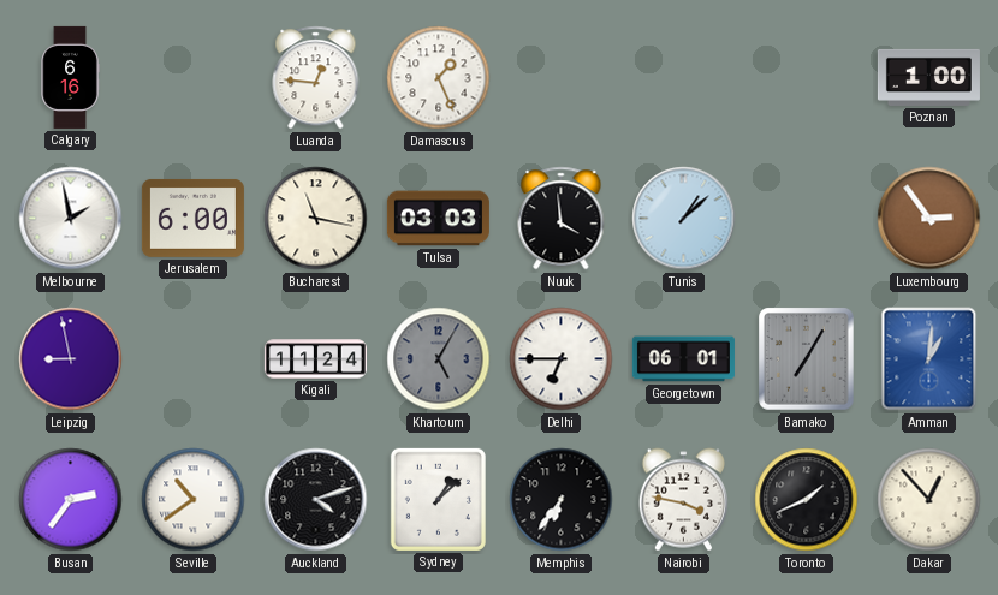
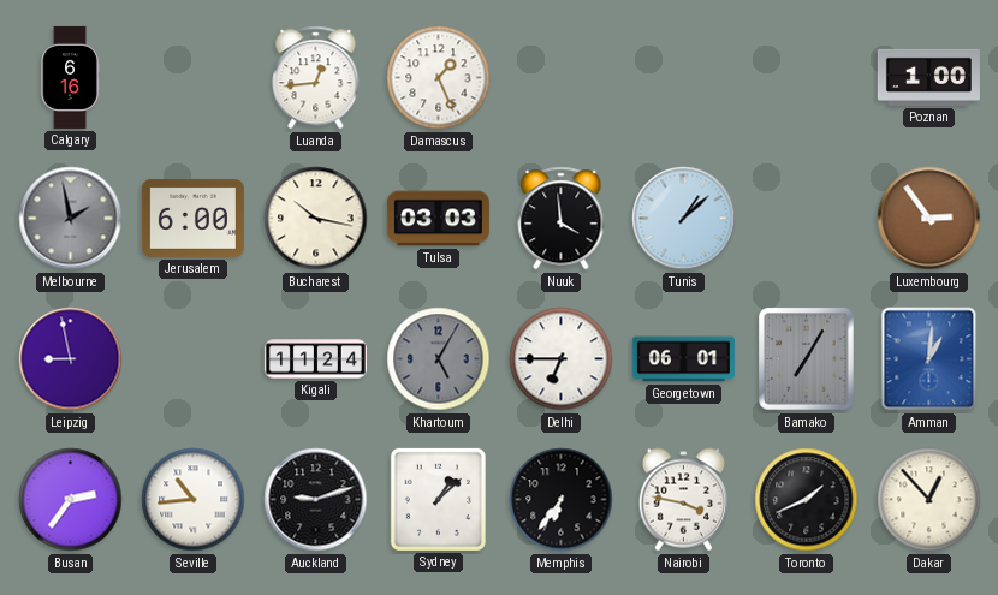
Luanda: 12:46 -> 12:44 (316, 78)
Melbourne dial: white -> grey (71, 219)
Bucharest: 11:17 -> 10:17 (316, 219)
Seville: 10:39 -> 10:44 (194, 500)
Auckland: 4:12 -> 9:12 (316, 500)
